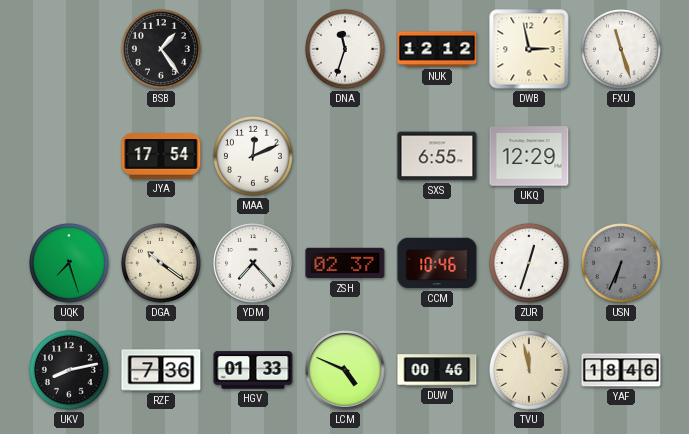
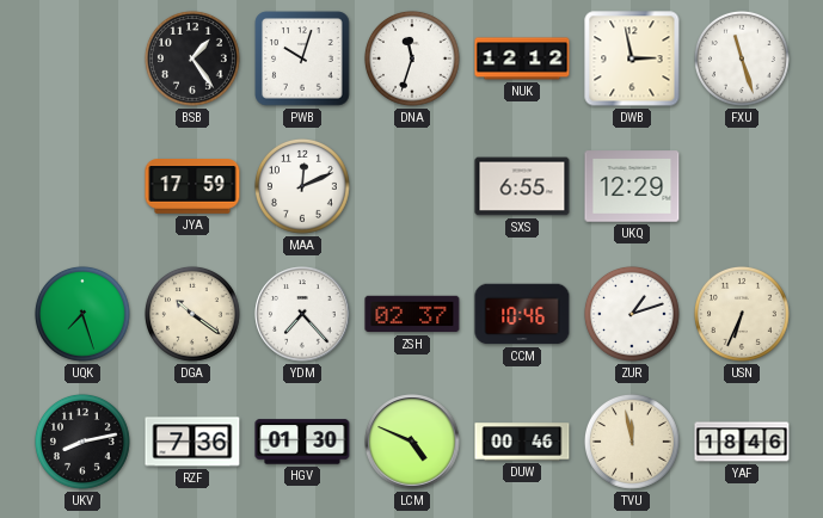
PWB: none -> 10:03 (302, 58)
JYA: 17:54 -> 17:59 (192, 186)
ZUR: 12:33 -> 1:12 (632, 314)
USN dial: grey -> cream (742, 314)
HGV: 01:33 -> 01:30 (302, 442)
